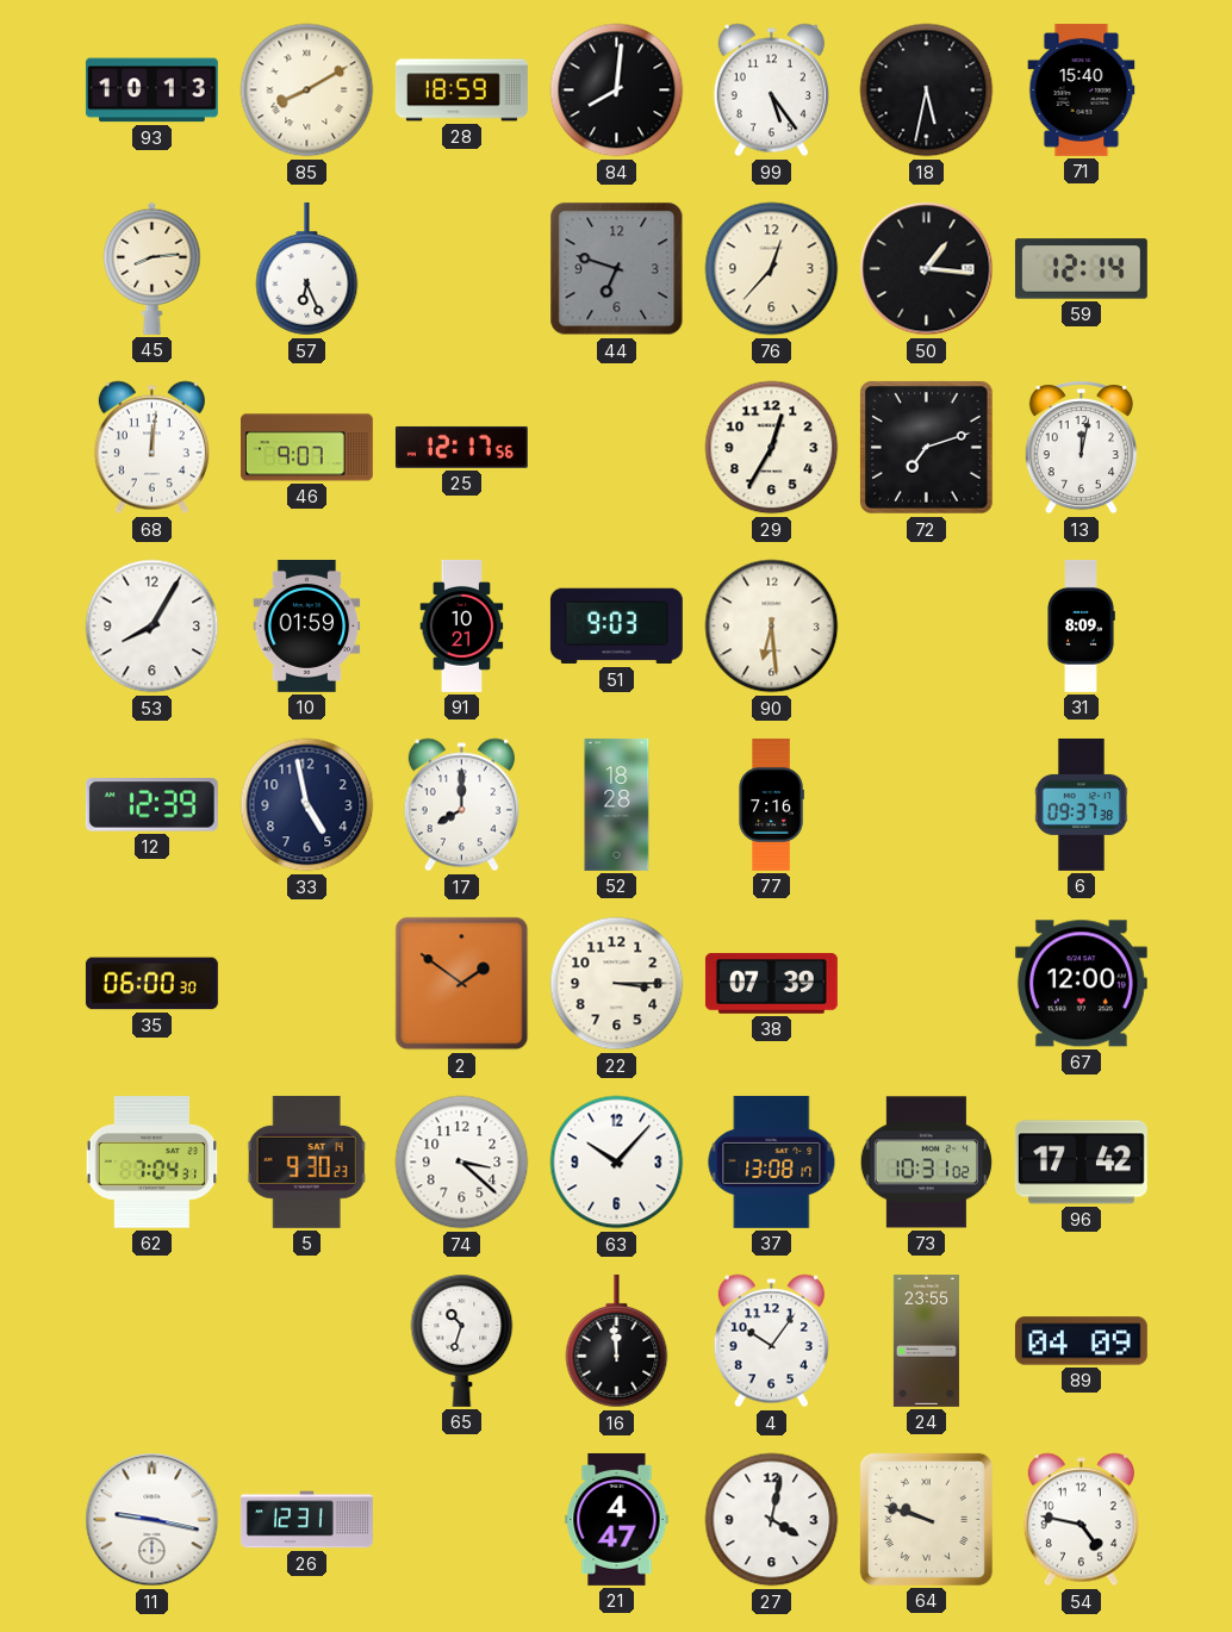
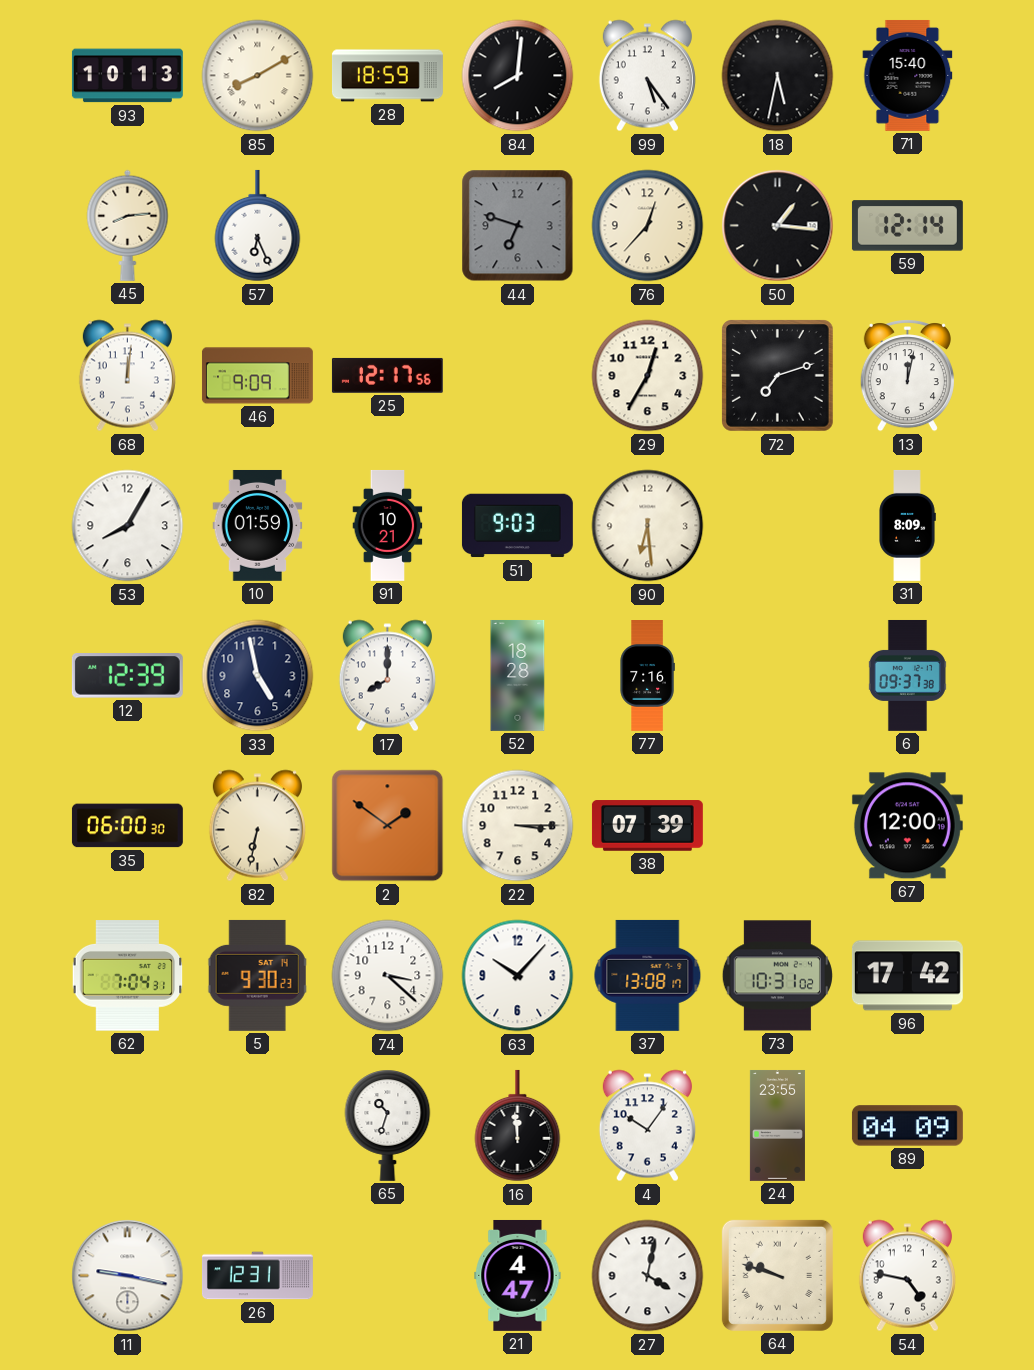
46: 9:07 -> 9:09 (257, 376)
82: none -> 6:32 (257, 826)
